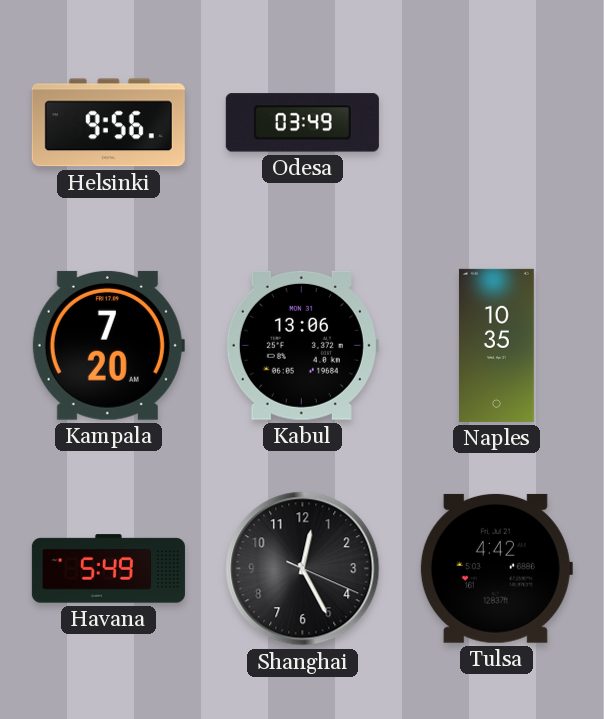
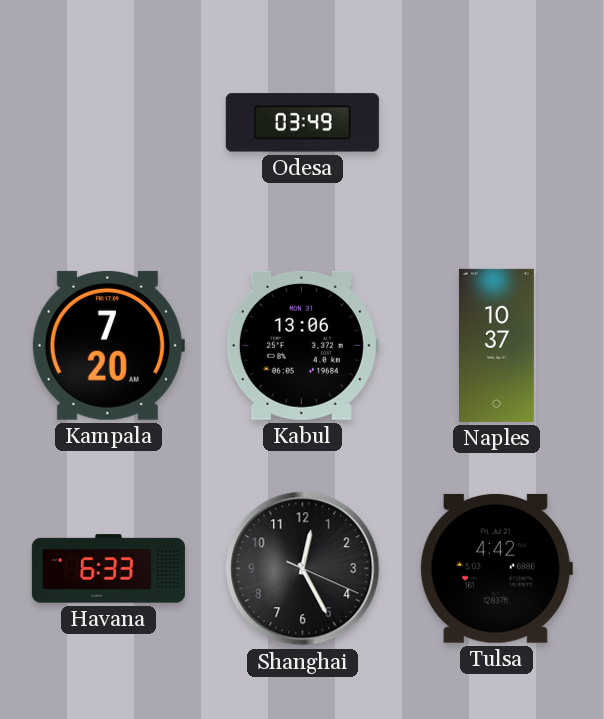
Helsinki: 9:56 -> none (108, 123)
Naples: 10:35 -> 10:37 (496, 345)
Havana: 5:49 -> 6:33 (108, 569)
